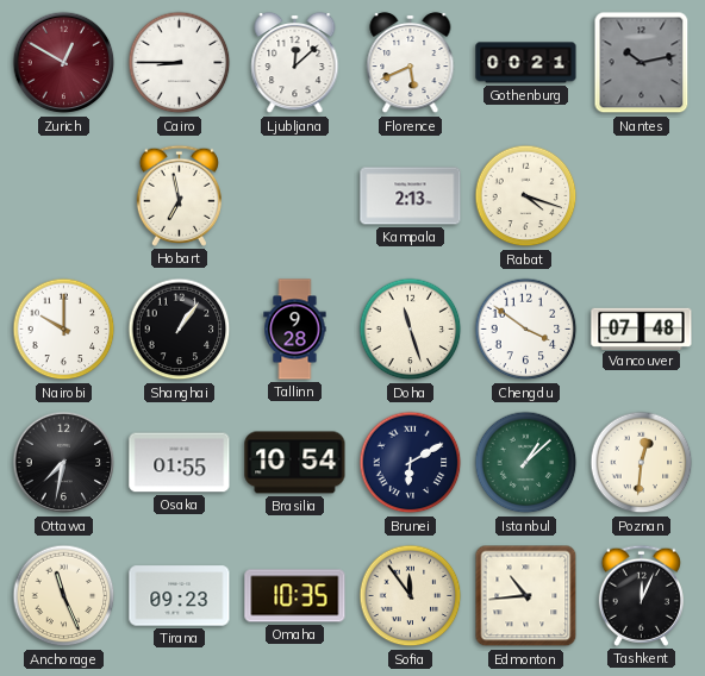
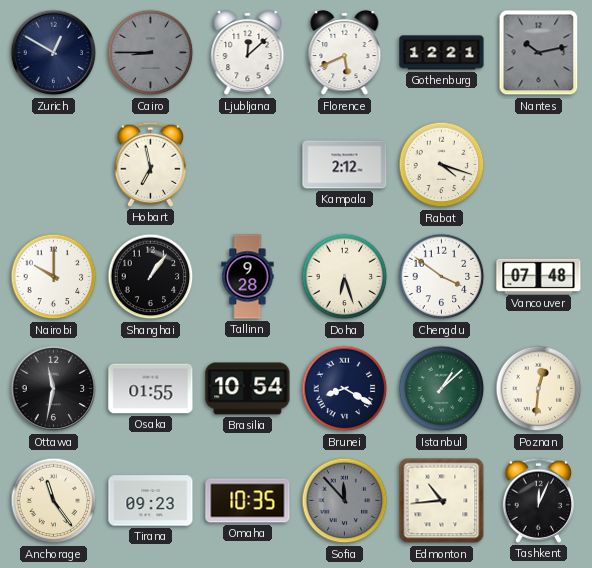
Zurich dial: burgundy -> navy (54, 53)
Cairo dial: white -> grey (151, 53)
Gothenburg: 00:21 -> 12:21 (442, 53)
Kampala: 2:13 -> 2:12 (345, 165)
Doha: 11:27 -> 6:27 (345, 277)
Ottawa: 7:32 -> 11:32 (54, 389)
Brunei: 6:10 -> 8:20 (345, 389)
Anchorage: 11:26 -> 11:24 (54, 501)
Sofia: 11:54 -> 11:53 (345, 501)
Sofia dial: cream -> grey (345, 501)
